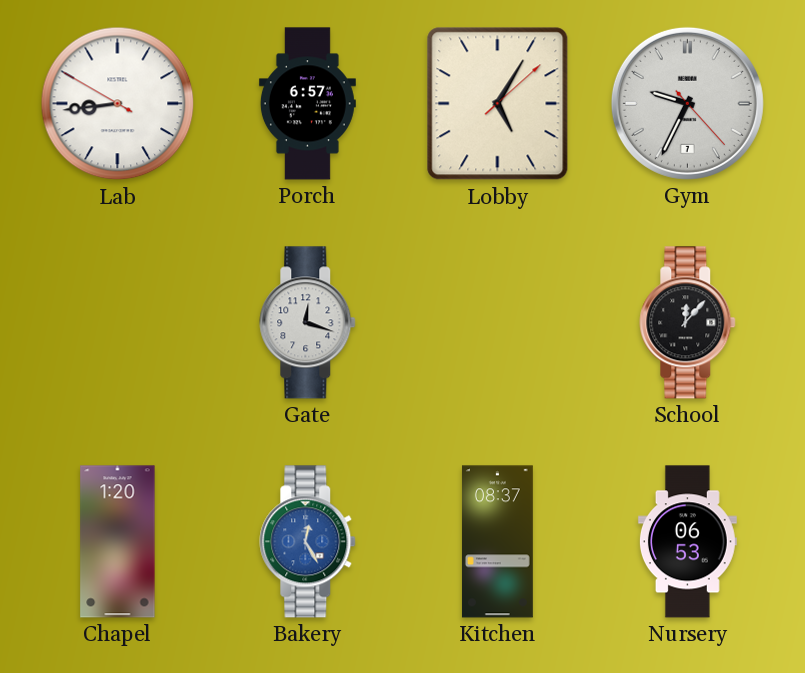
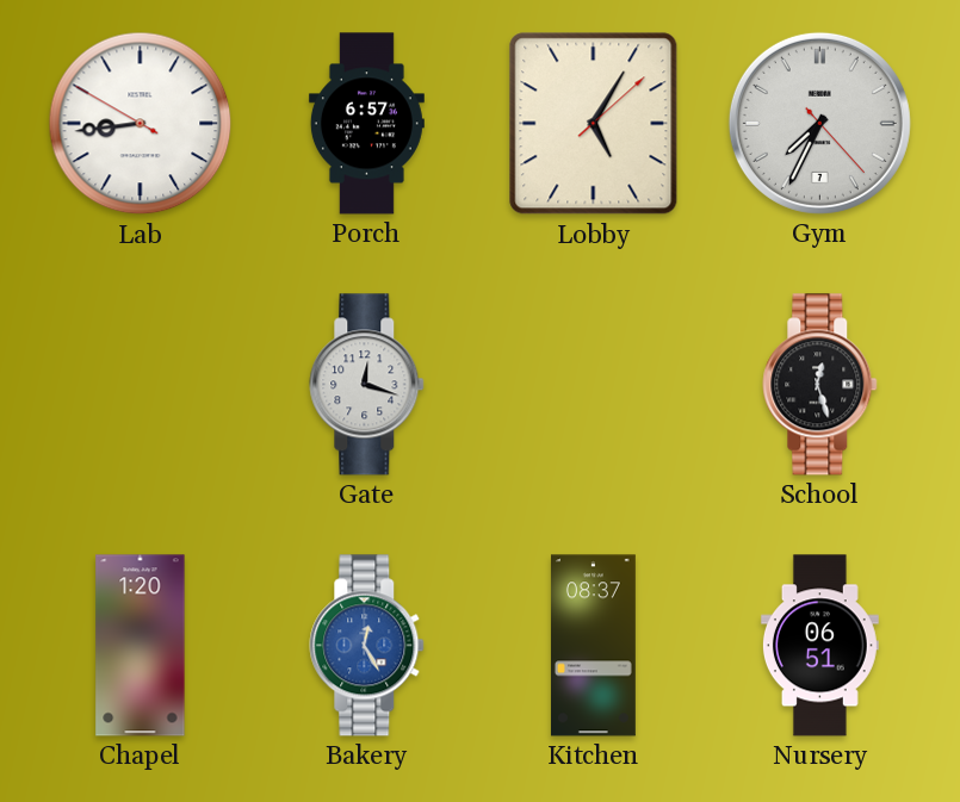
Gym: 9:34 -> 7:34 (819, 123)
School: 12:07 -> 12:27 (820, 385)
Nursery: 06:53 -> 06:51 (819, 646)
